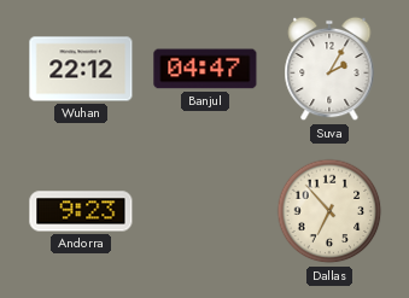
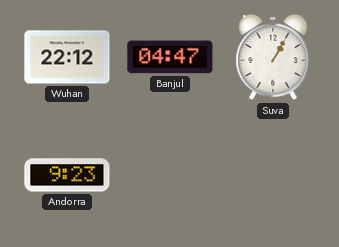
Suva: 2:05 -> 1:05 (273, 57)
Dallas: 6:53 -> none (329, 211)
